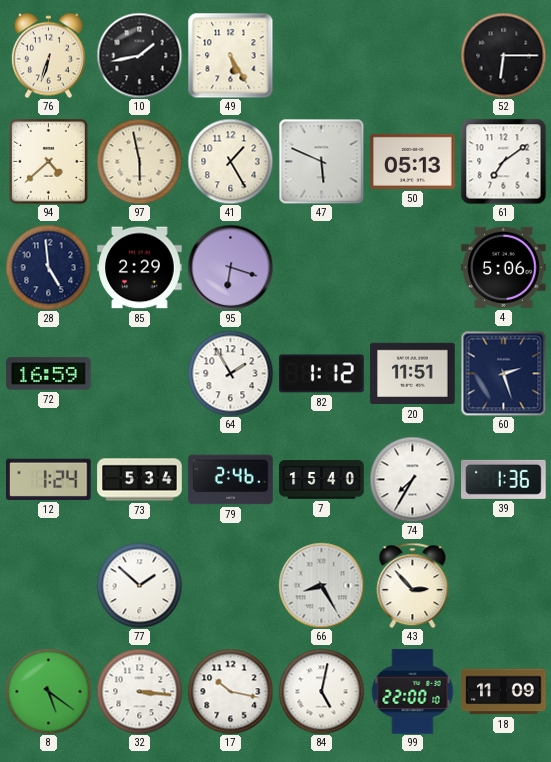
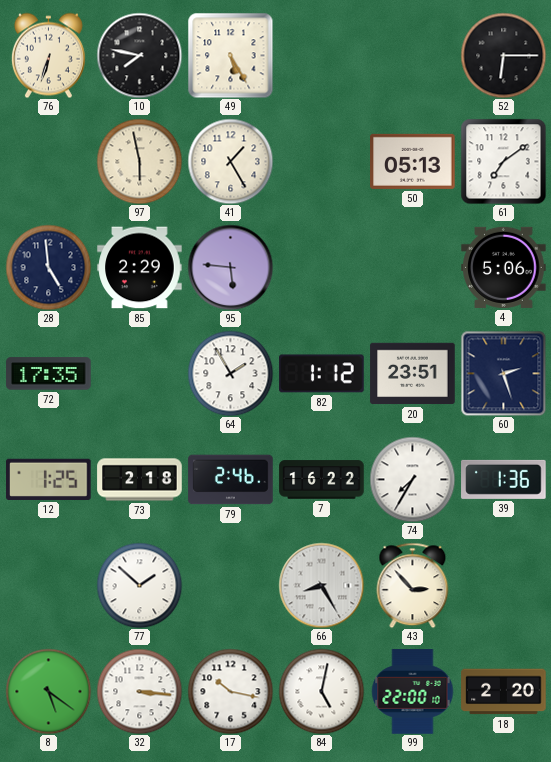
10: 1:43 -> 7:47 (139, 55)
94: 4:38 -> none (49, 162)
47: 5:49 -> none (321, 161)
95: 6:18 -> 5:46 (230, 267)
72: 16:59 -> 17:35 (49, 374)
20: 11:51 -> 23:51 (413, 374)
12: 1:24 -> 1:25 (49, 479)
73: 5:34 -> 2:18 (140, 480)
7: 15:40 -> 16:22 (322, 480)
18: 11:09 -> 2:20 (504, 692)
